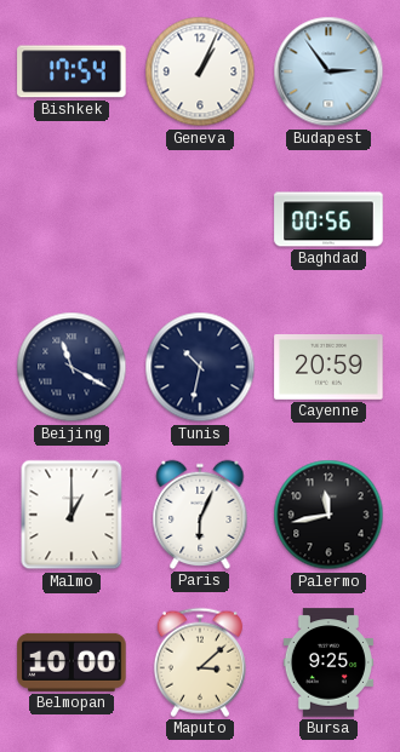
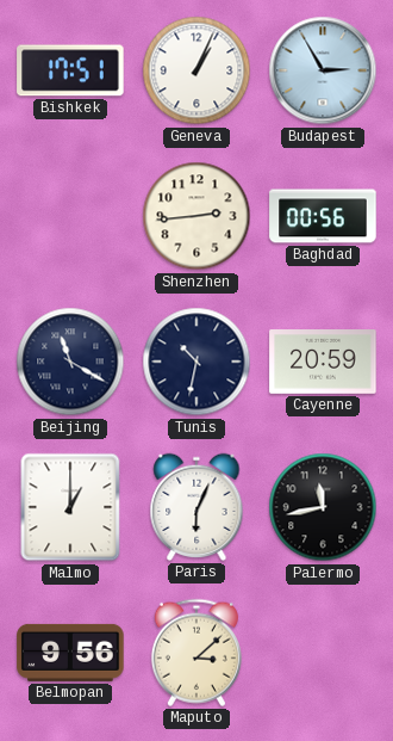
Bishkek: 17:54 -> 17:51 (70, 70)
Budapest: 2:54 -> 2:55 (323, 70)
Shenzhen: none -> 2:44 (196, 216)
Belmopan: 10:00 -> 9:56 (70, 653)
Bursa: 9:25 -> none (327, 662)
